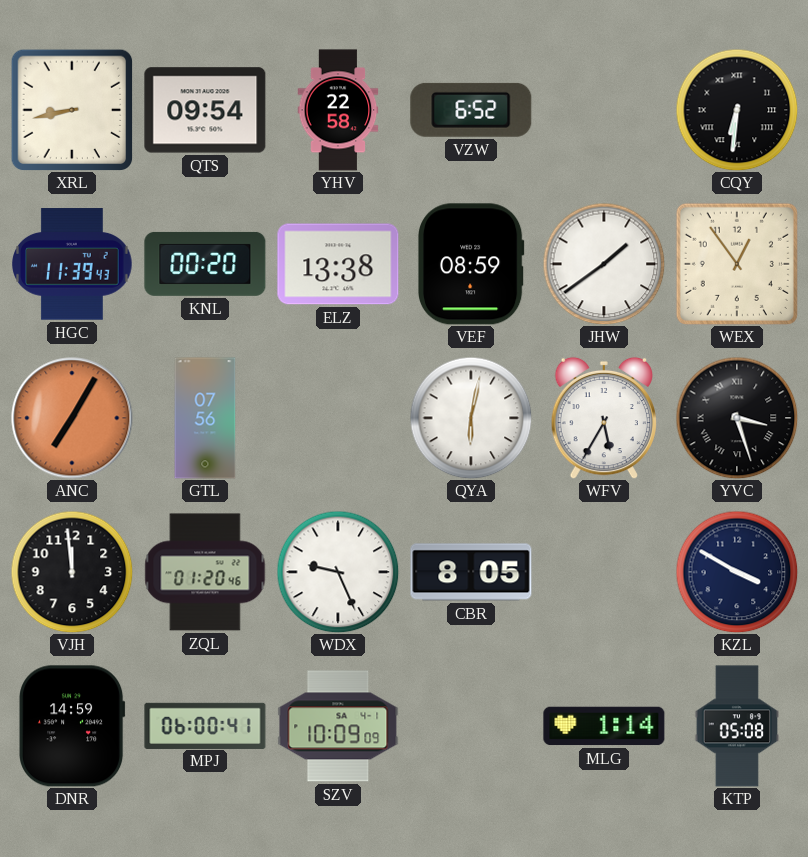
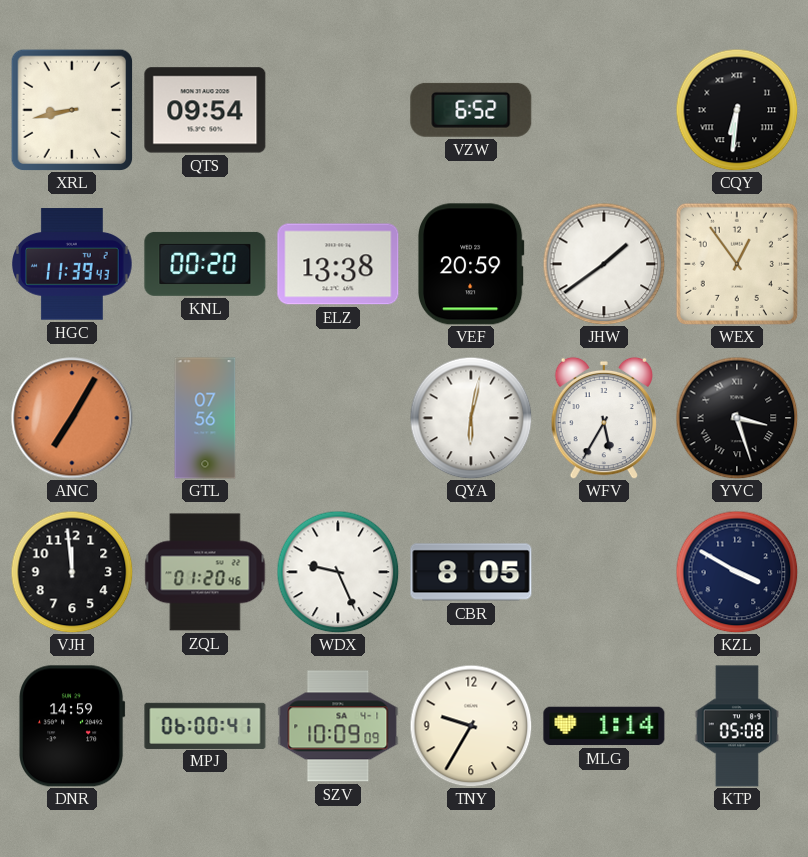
YHV: 22:58 -> none (338, 110)
VEF: 08:59 -> 20:59 (471, 264)
TNY: none -> 9:35 (471, 726)
